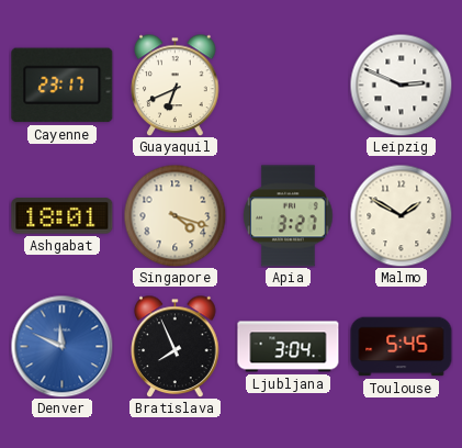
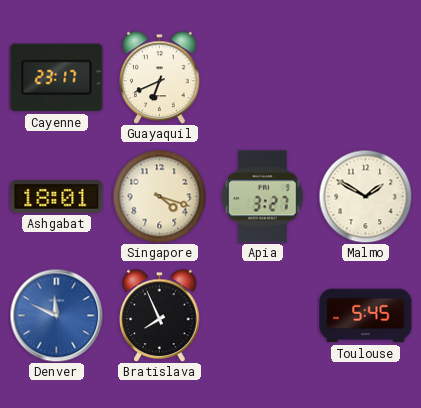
Leipzig: 2:49 -> none (401, 85)
Ljubljana: 3:04 -> none (289, 347)
